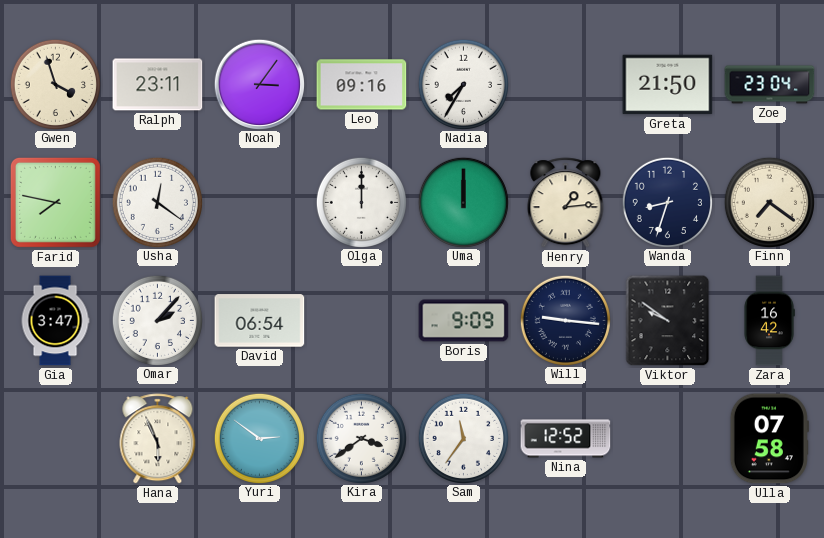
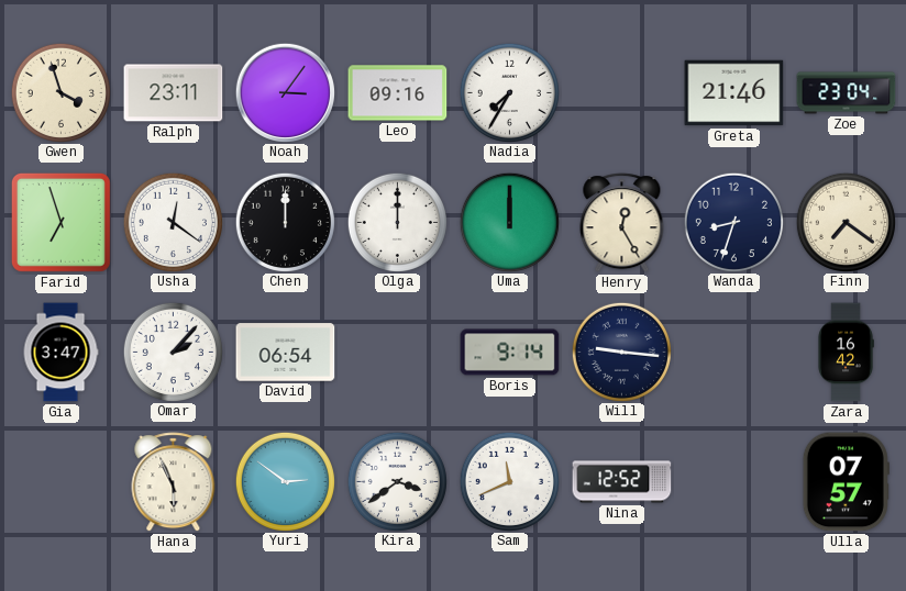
Greta: 21:50 -> 21:46 (734, 93)
Farid: 7:47 -> 6:57 (60, 222)
Chen: none -> 12:00 (285, 222)
Henry: 1:14 -> 12:25 (622, 223)
Boris: 9:09 -> 9:14 (510, 353)
Viktor: 9:51 -> none (668, 321)
Sam: 11:36 -> 11:41 (509, 481)
Ulla: 07:58 -> 07:57 (846, 482)
